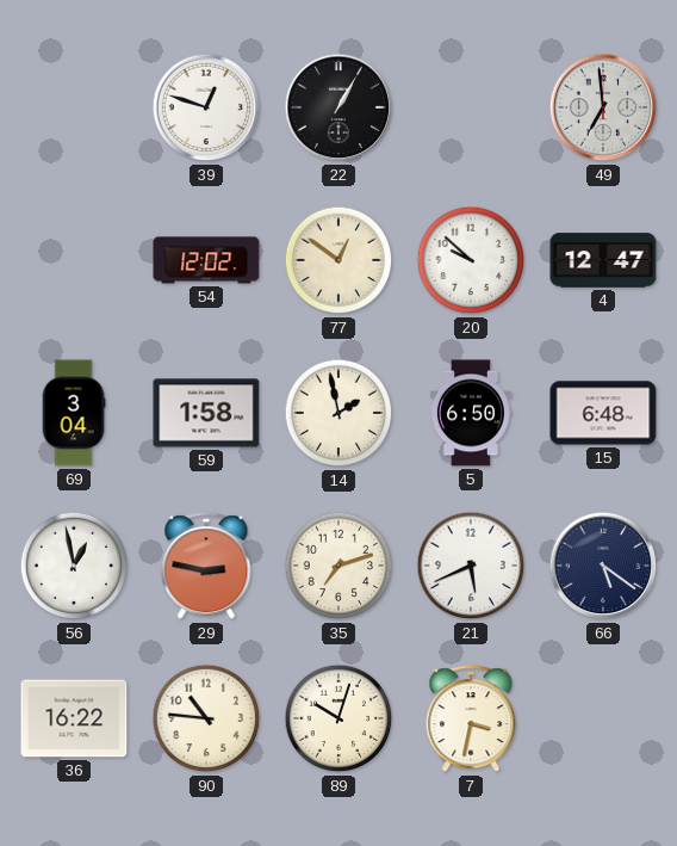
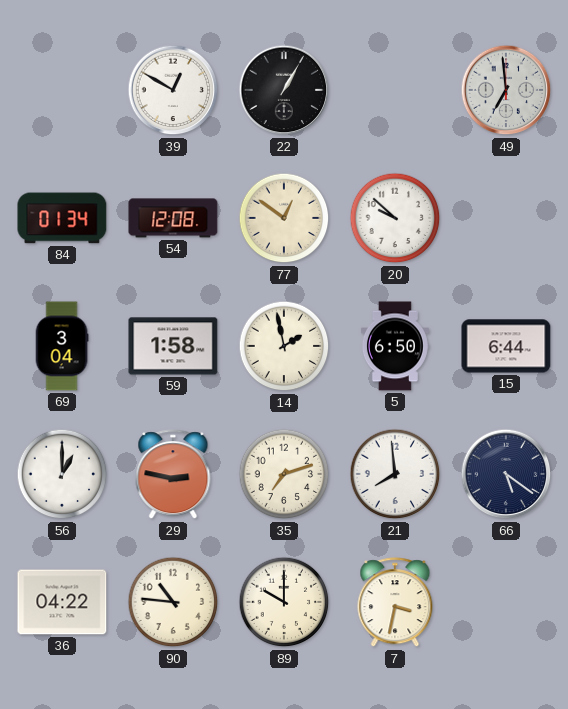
39: 12:48 -> 12:50 (173, 90)
84: none -> 01:34 (62, 218)
54: 12:02 -> 12:08 (173, 218)
4: 12:47 -> none (603, 260)
15: 6:48 -> 6:44 (506, 346)
56: 12:58 -> 1:00 (62, 474)
21: 5:41 -> 7:59 (395, 474)
36: 16:22 -> 04:22 (62, 602)
89: 10:03 -> 10:00 (284, 602)
